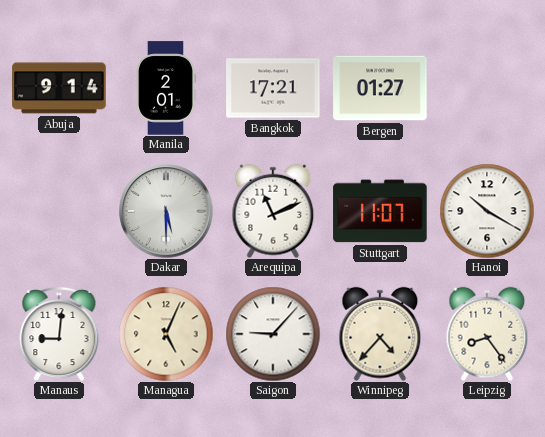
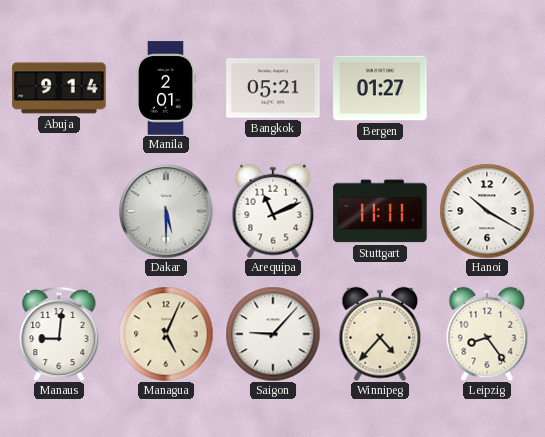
Bangkok: 17:21 -> 05:21 (273, 88)
Stuttgart: 11:07 -> 11:11 (380, 211)
